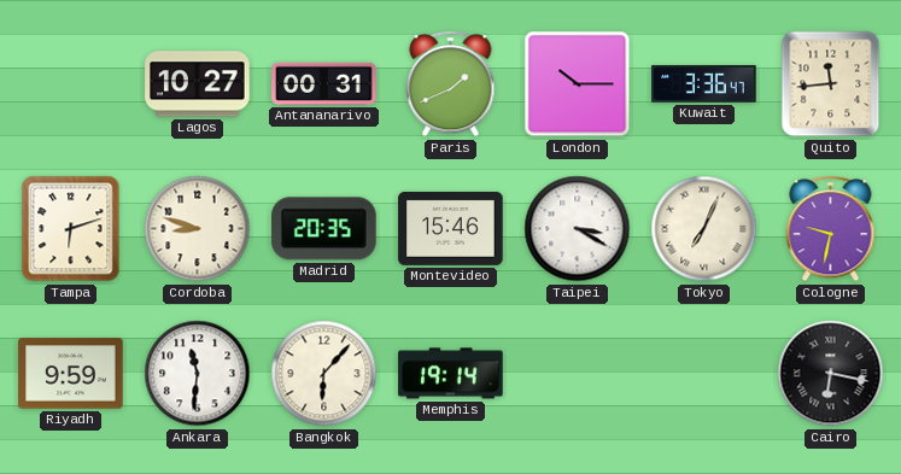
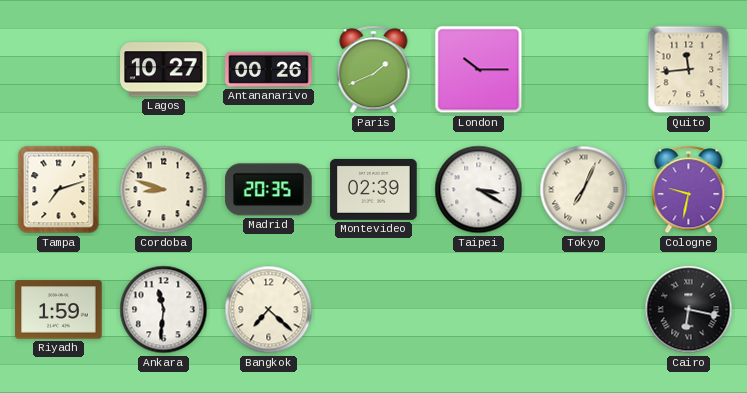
Antananarivo: 00:31 -> 00:26 (269, 69)
Kuwait: 3:36 -> none (704, 83)
Tampa: 6:12 -> 7:12 (59, 190)
Montevideo: 15:46 -> 02:39 (374, 189)
Riyadh: 9:59 -> 1:59 (59, 310)
Bangkok: 6:07 -> 7:22 (269, 310)
Memphis: 19:14 -> none (451, 374)
